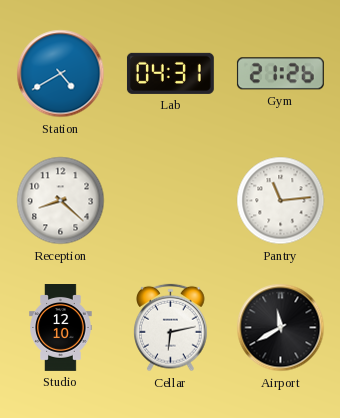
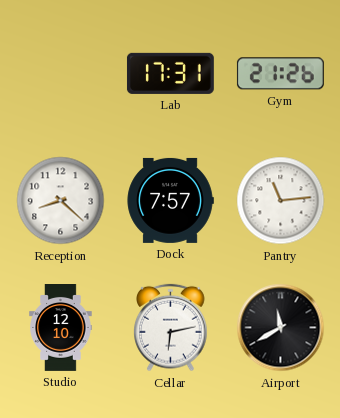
Station: 4:40 -> none (61, 74)
Lab: 04:31 -> 17:31 (170, 73)
Dock: none -> 7:57 (170, 200)
